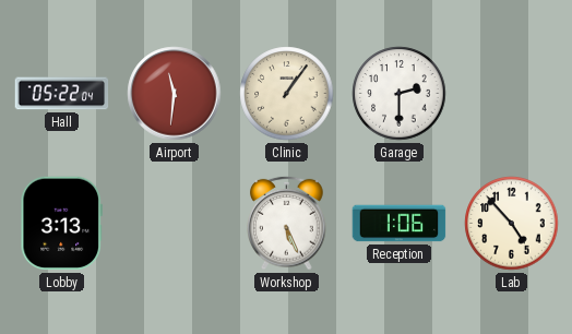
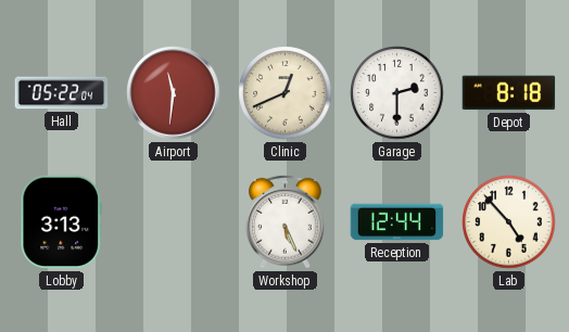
Clinic: 1:06 -> 12:41 (286, 93)
Depot: none -> 8:18 (509, 93)
Reception: 1:06 -> 12:44 (397, 222)
